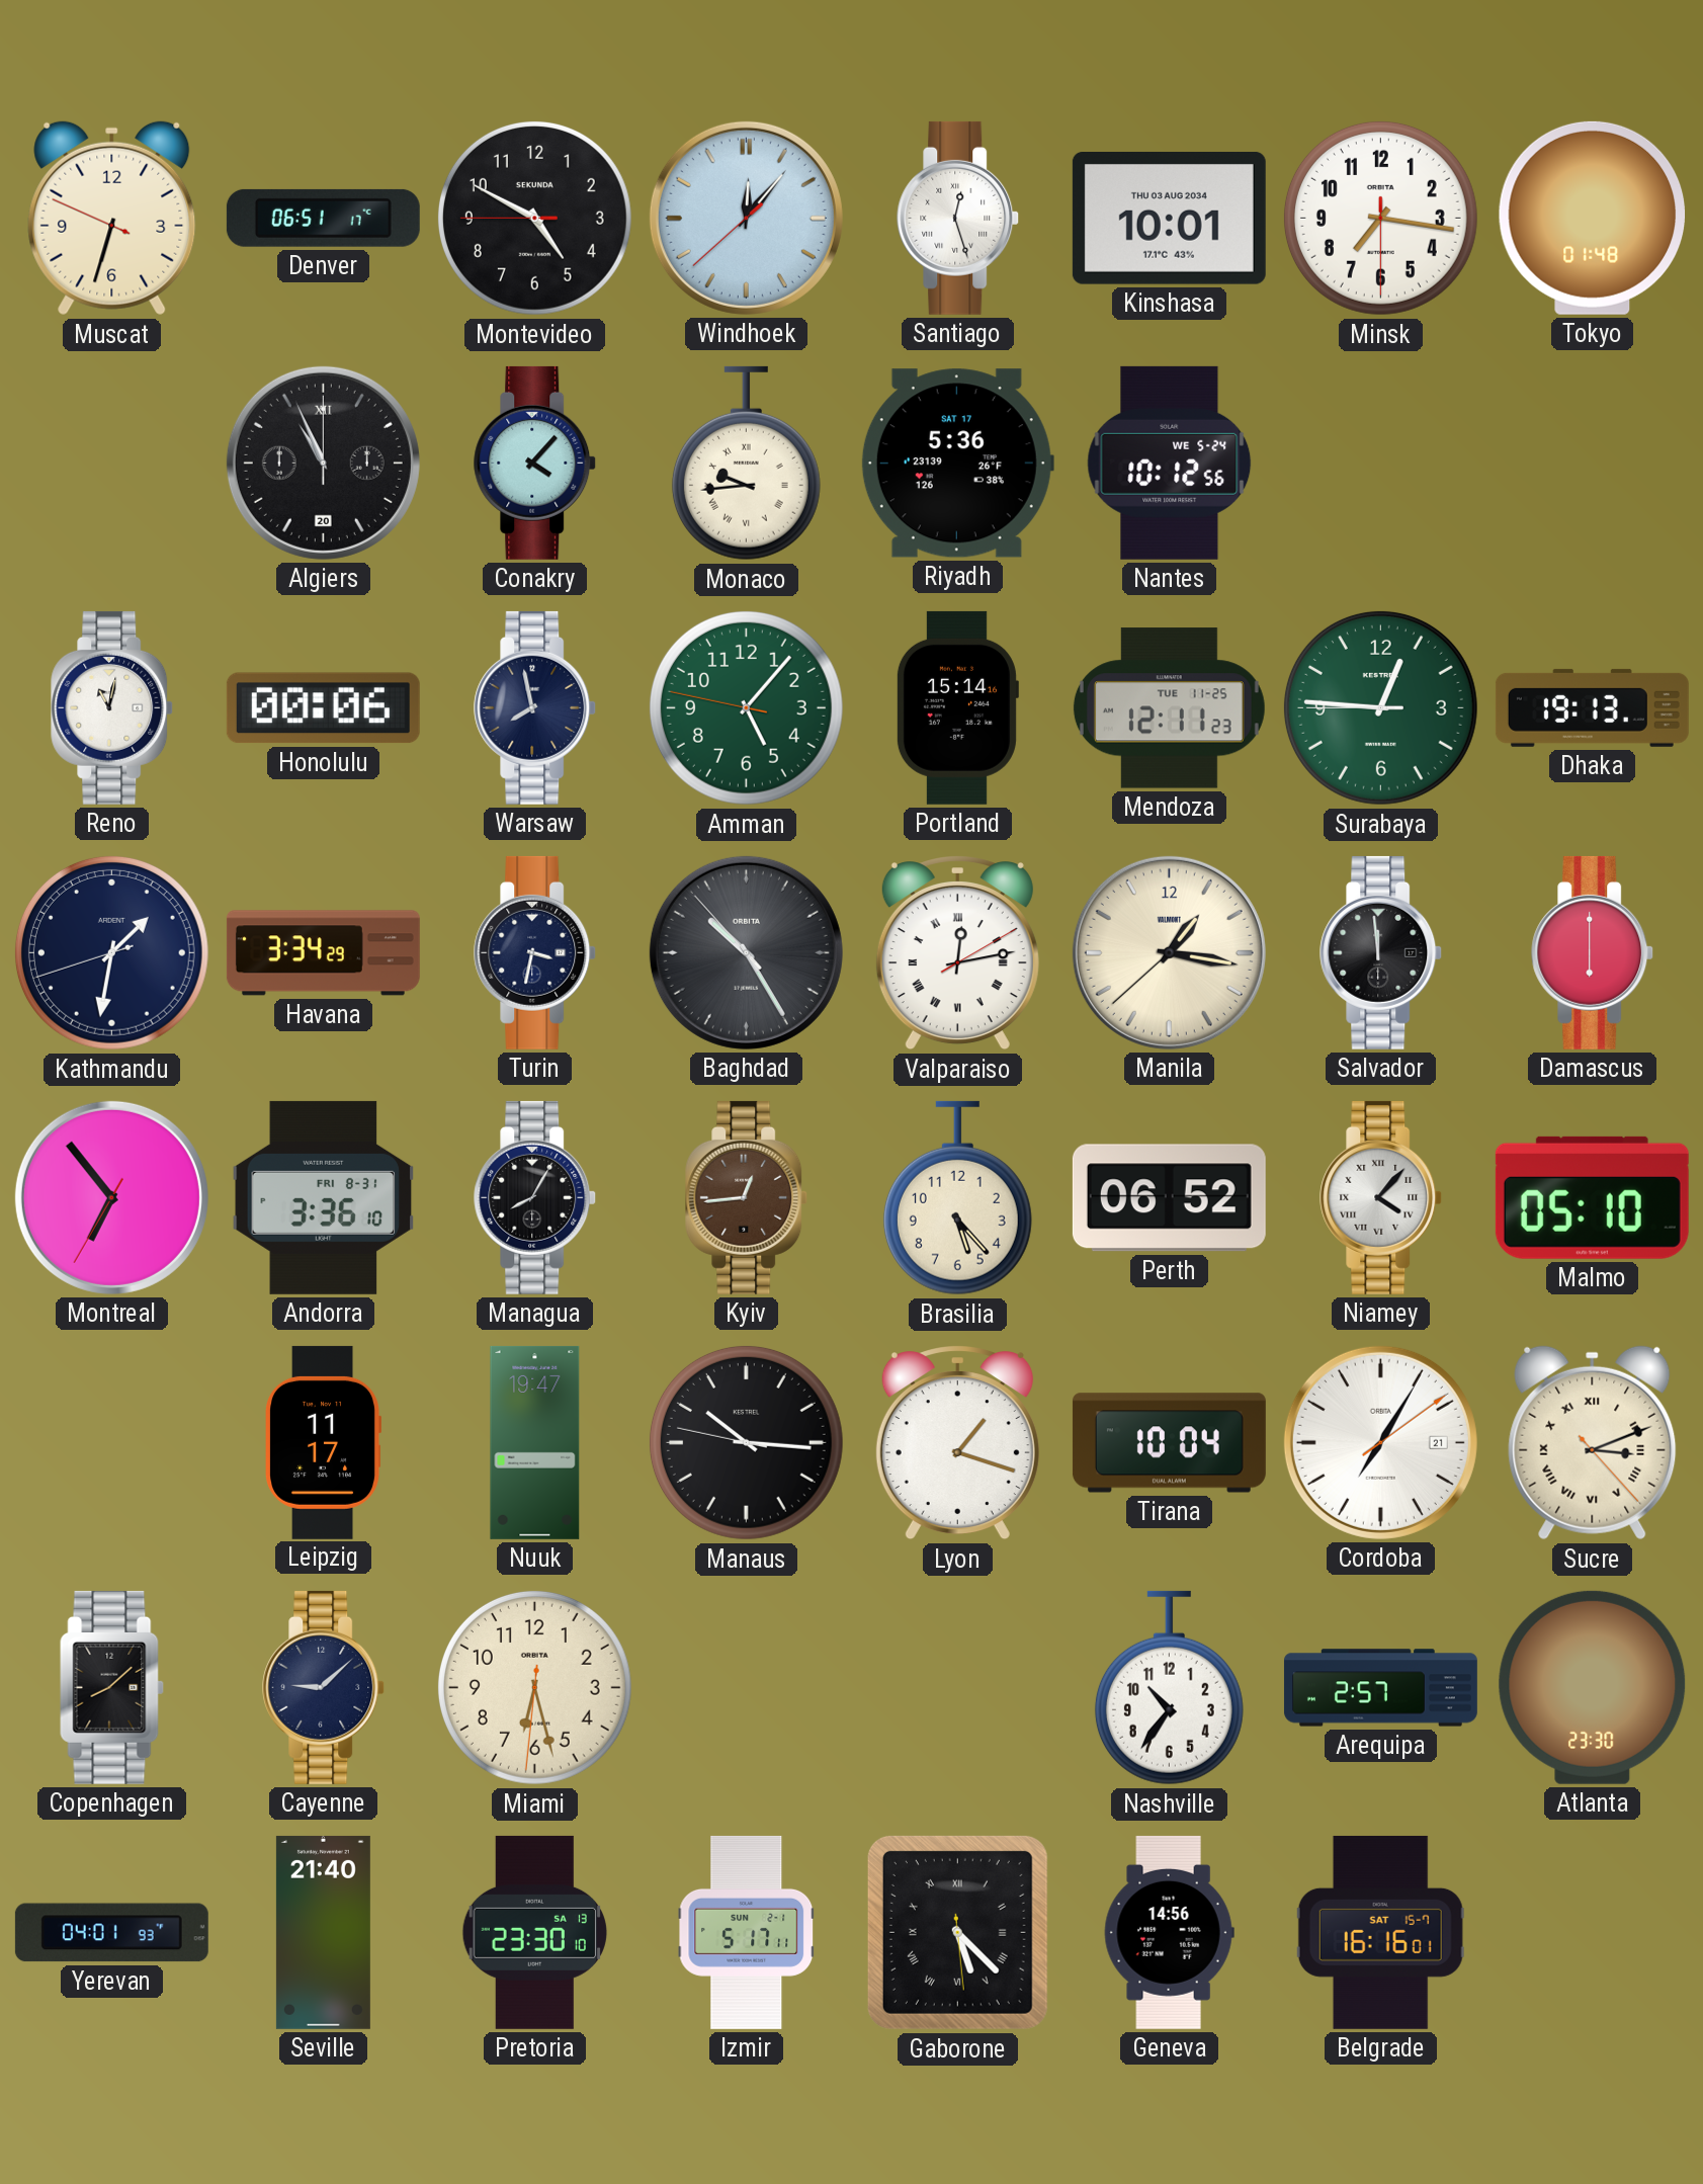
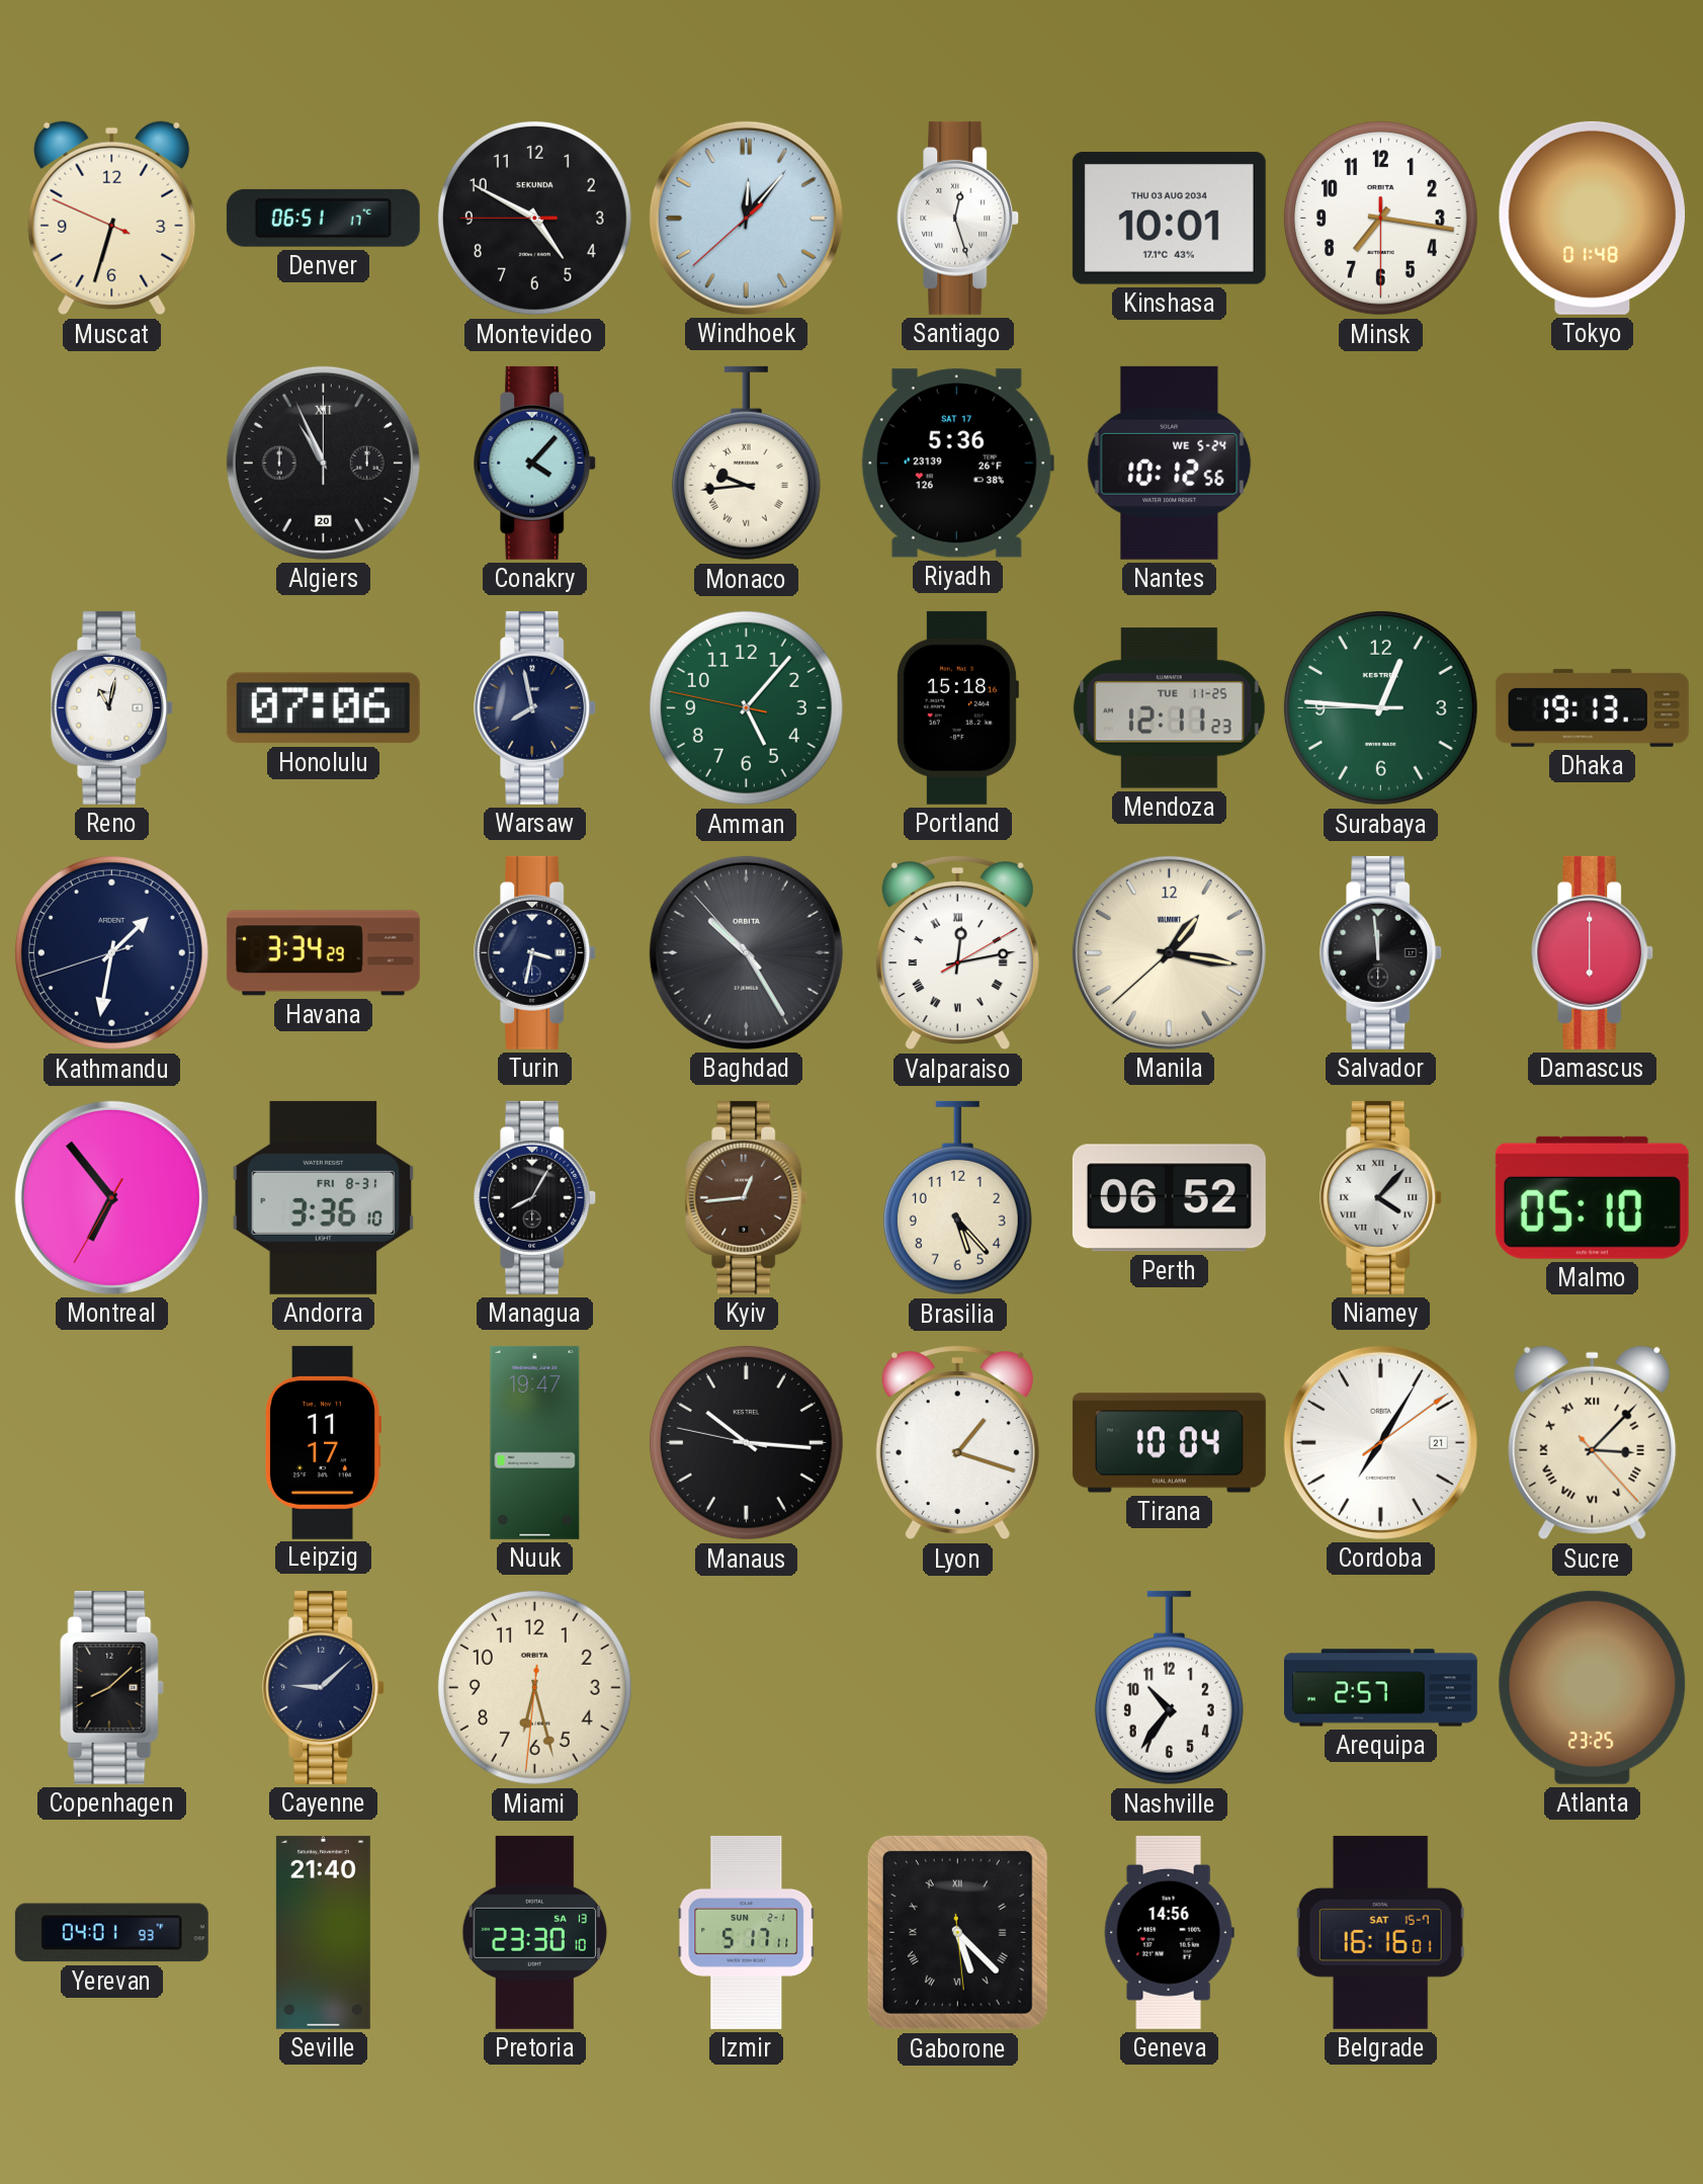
Honolulu: 00:06 -> 07:06 (323, 708)
Portland: 15:14 -> 15:18 (957, 707)
Sucre: 3:11 -> 3:07 (1593, 1443)
Atlanta: 23:30 -> 23:25 (1593, 1687)
